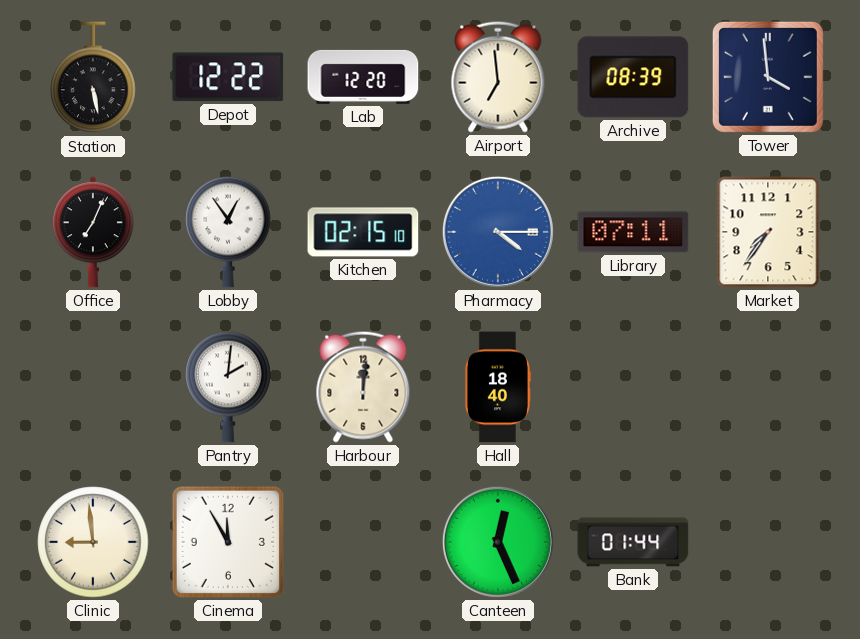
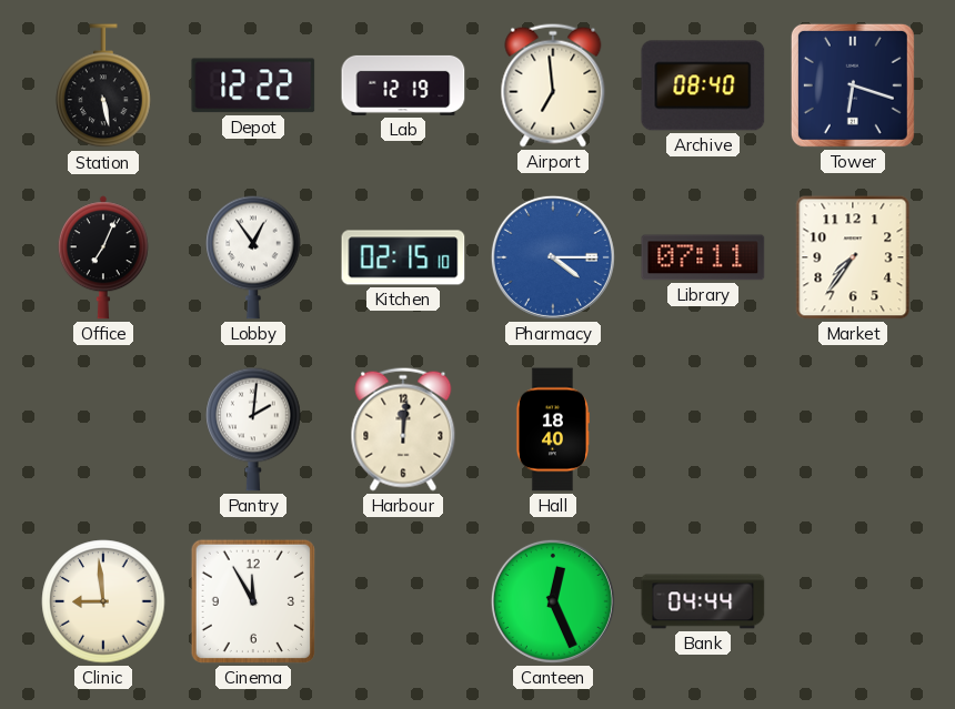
Lab: 12:20 -> 12:19 (403, 85)
Archive: 08:39 -> 08:40 (703, 85)
Tower: 3:59 -> 6:18 (853, 85)
Bank: 01:44 -> 04:44 (703, 601)
